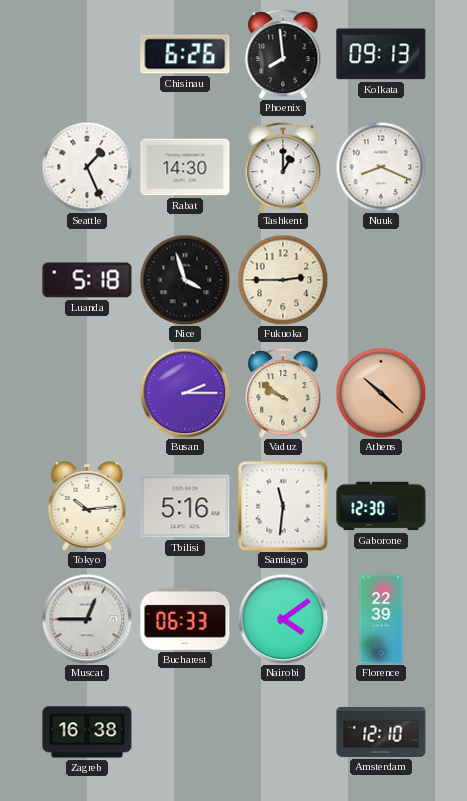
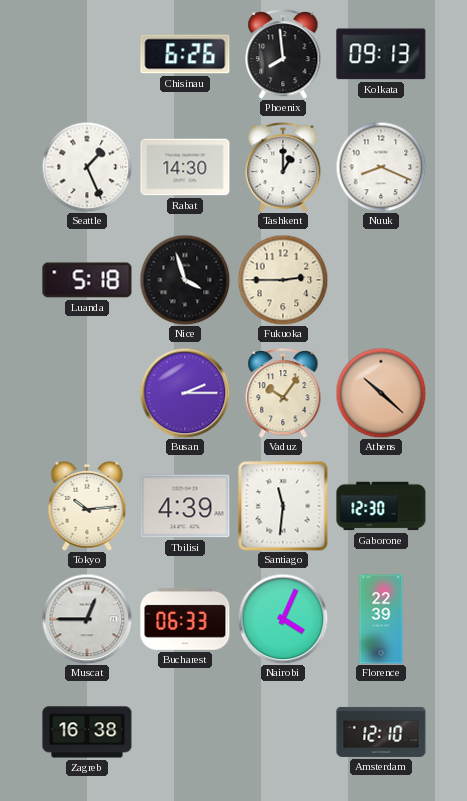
Vaduz: 9:51 -> 10:06 (283, 393)
Tbilisi: 5:16 -> 4:39 (185, 506)
Nairobi: 4:09 -> 4:04 (283, 619)
